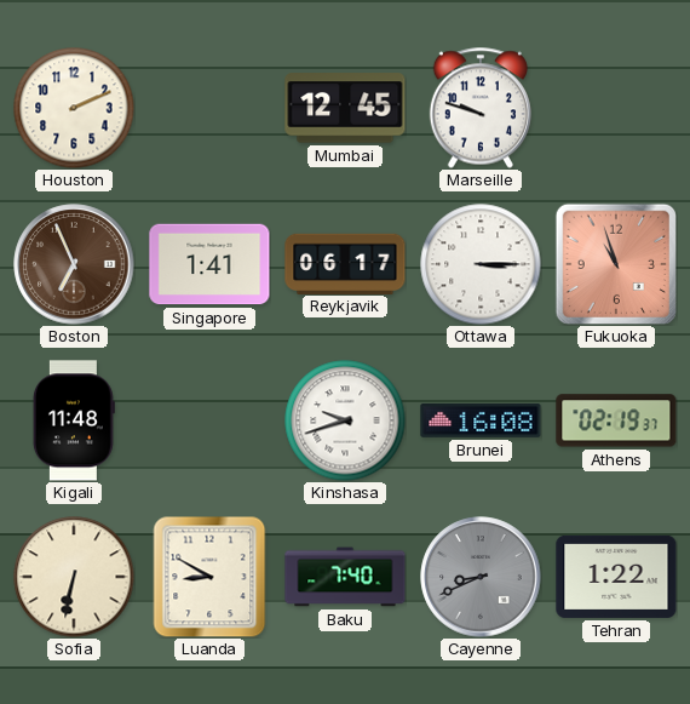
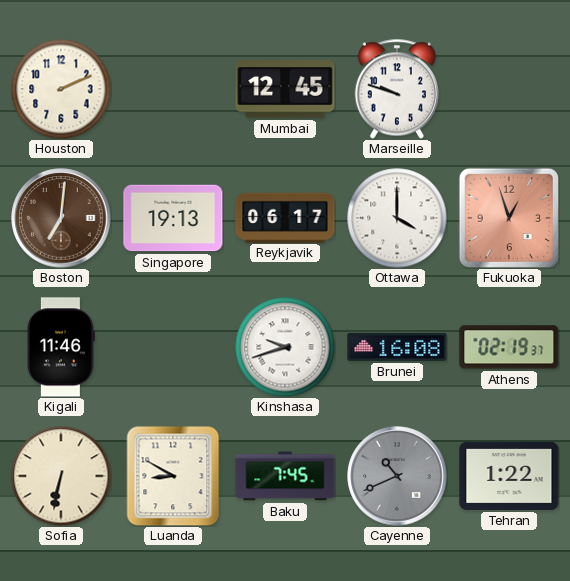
Boston: 6:56 -> 7:01 (61, 218)
Singapore: 1:41 -> 19:13 (173, 218)
Ottawa: 3:15 -> 4:00 (397, 218)
Fukuoka: 10:57 -> 12:57 (508, 217)
Kigali: 11:48 -> 11:46 (61, 347)
Baku: 7:40 -> 7:45 (285, 476)
Cayenne: 8:41 -> 10:41 (397, 476)
